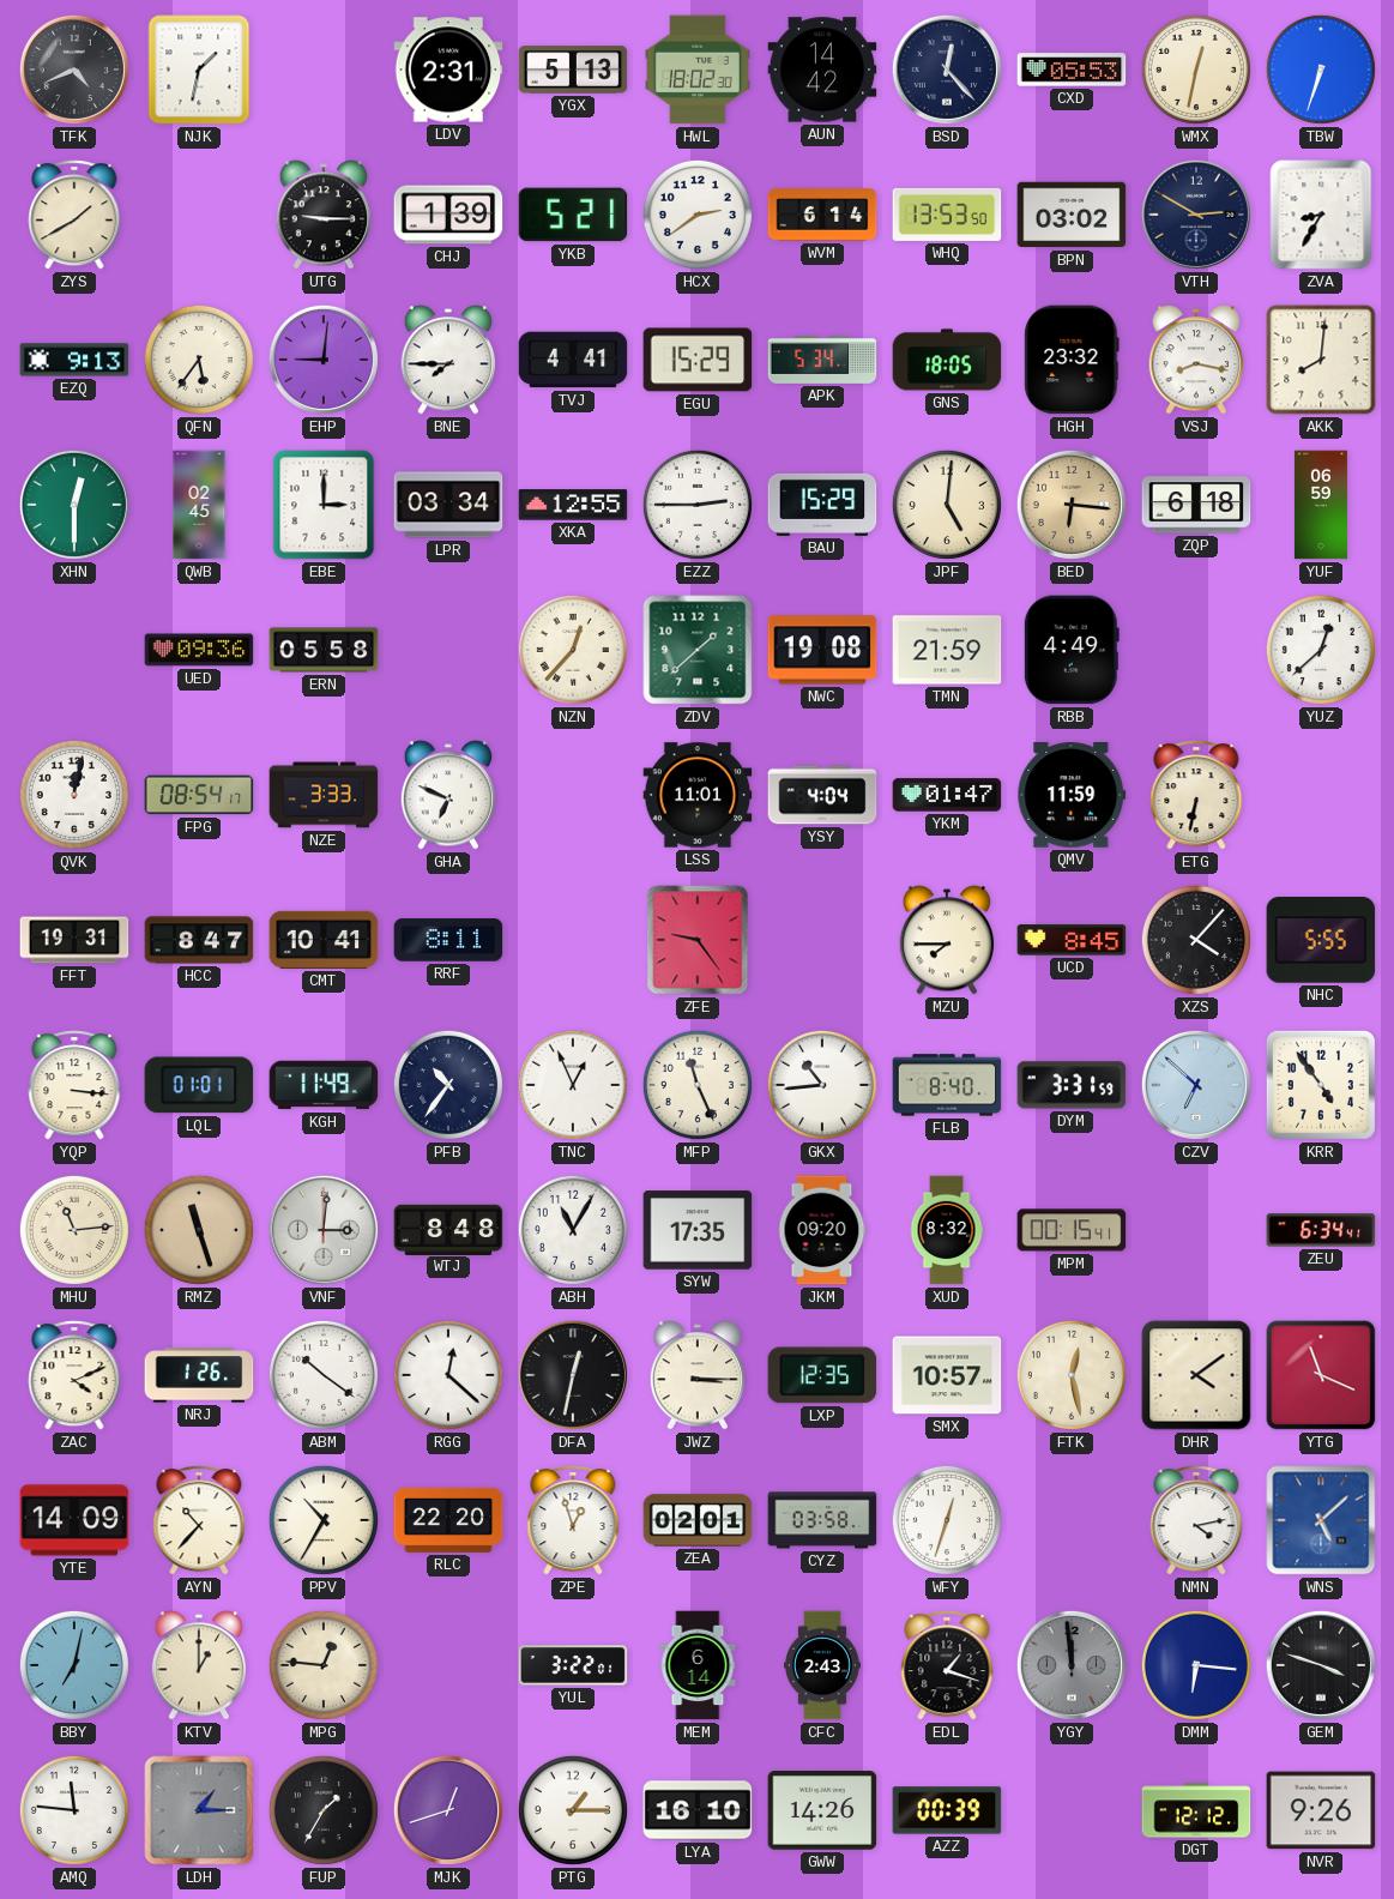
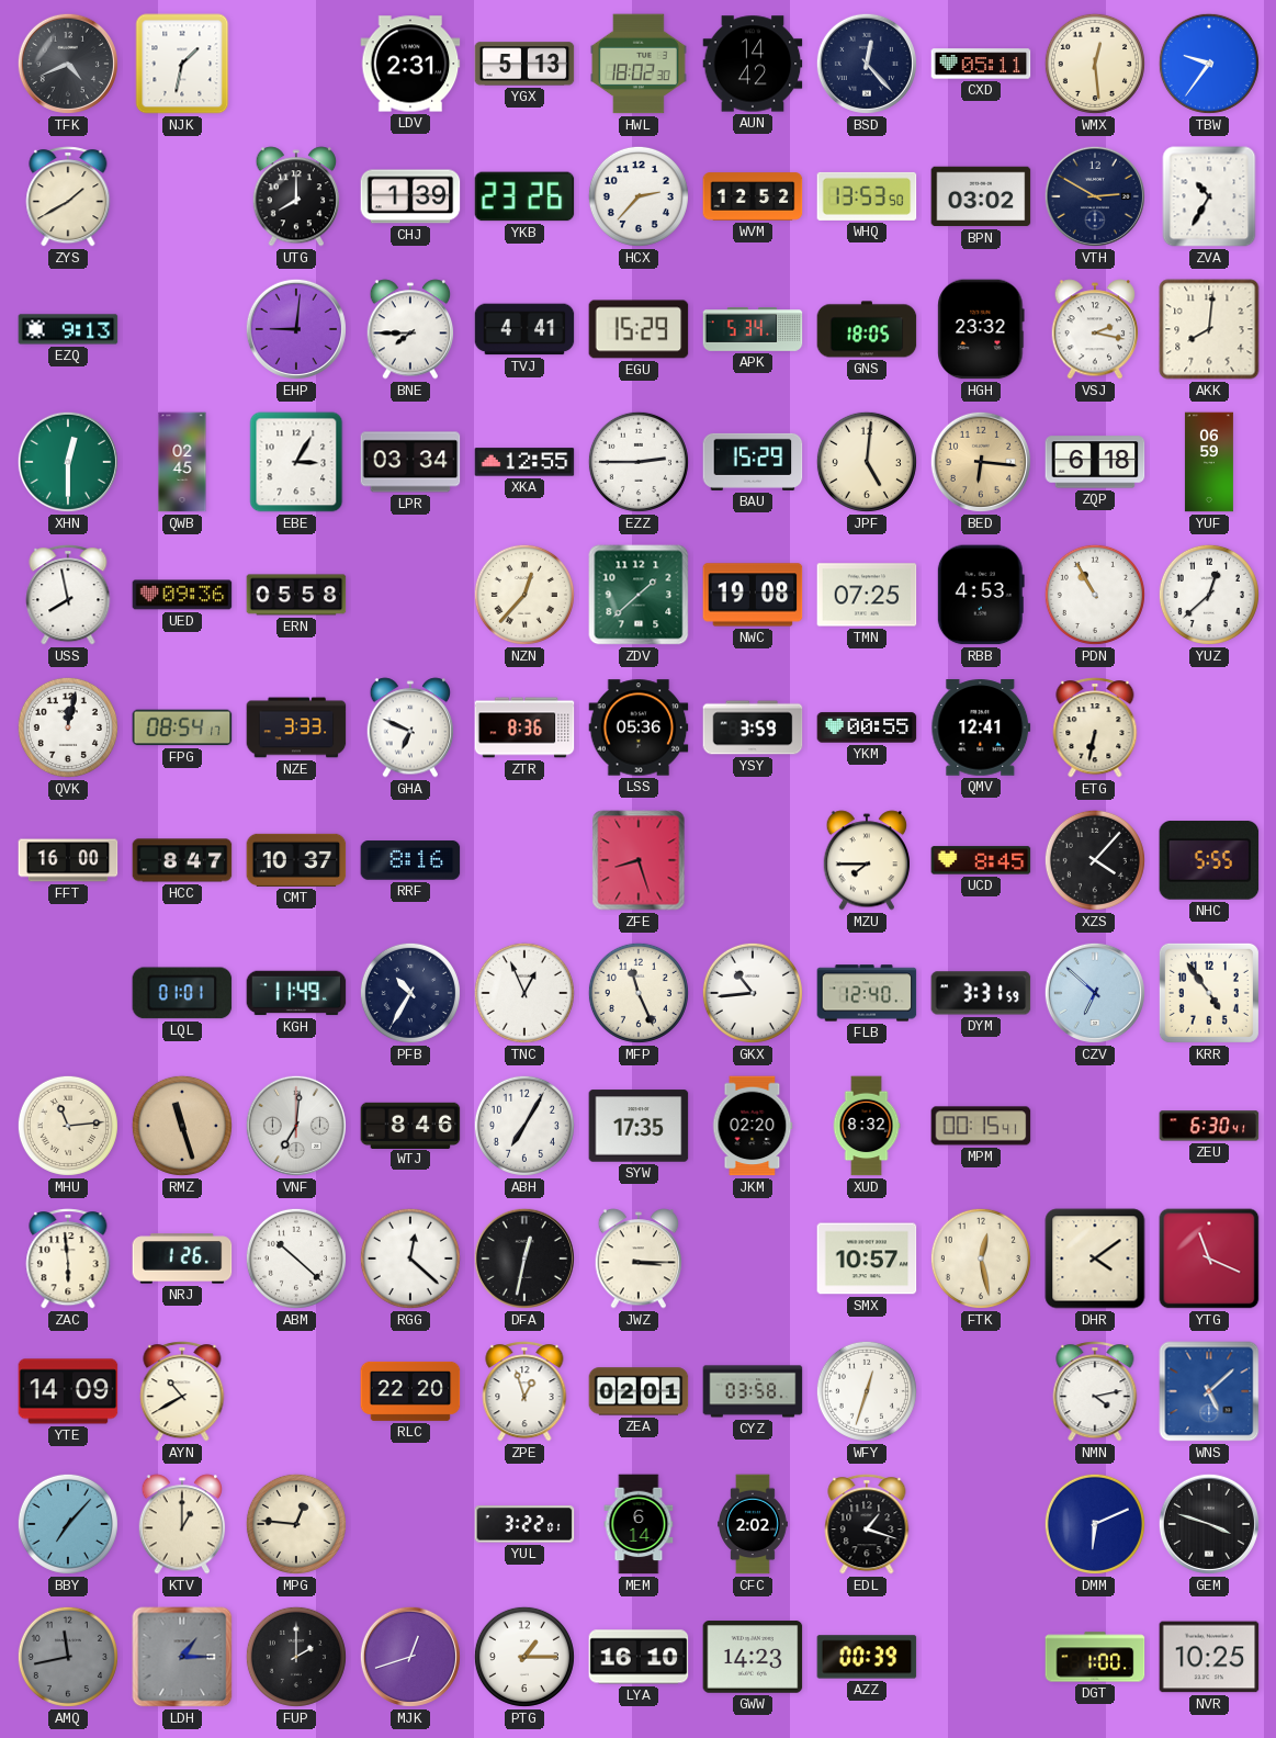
CXD: 05:53 -> 05:11 (981, 64)
WMX: 12:32 -> 12:29 (1095, 64)
TBW: 6:33 -> 9:36 (1209, 64)
UTG: 9:15 -> 8:00 (296, 196)
YKB: 5:21 -> 23:26 (524, 196)
HCX: 2:39 -> 2:37 (639, 196)
WVM: 6:14 -> 12:52 (753, 196)
ZVA: 8:35 -> 10:35 (1209, 196)
QFN: 5:36 -> none (199, 360)
VSJ: 8:17 -> 2:17 (1095, 329)
EBE: 3:00 -> 3:05 (296, 462)
USS: none -> 7:58 (68, 595)
TMN: 21:59 -> 07:25 (867, 595)
RBB: 4:49 -> 4:53 (981, 595)
PDN: none -> 10:55 (1095, 595)
ZTR: none -> 8:36 (524, 727)
LSS: 11:01 -> 05:36 (639, 727)
YSY: 4:04 -> 3:59 (753, 727)
YKM: 01:47 -> 00:55 (867, 727)
QMV: 11:59 -> 12:41 (981, 727)
FFT: 19:31 -> 16:00 (68, 860)
CMT: 10:41 -> 10:37 (296, 860)
RRF: 8:11 -> 8:16 (410, 860)
ZFE: 9:24 -> 8:27 (639, 860)
YQP: 3:16 -> none (74, 1085)
PFB: 10:36 -> 10:35 (410, 993)
FLB: 8:40 -> 12:40 (867, 993)
VNF: 3:01 -> 7:01 (296, 1126)
WTJ: 8:48 -> 8:46 (410, 1125)
ABH: 11:05 -> 7:05 (524, 1126)
JKM: 09:20 -> 02:20 (753, 1126)
ZEU: 6:34 -> 6:30 (1209, 1126)
ZAC: 4:11 -> 5:59 (68, 1259)
ABM: 10:21 -> 10:22 (296, 1259)
LXP: 12:35 -> none (822, 1375)
AYN: 10:37 -> 10:40 (182, 1391)
PPV: 10:35 -> none (324, 1520)
BBY: 7:02 -> 7:07 (68, 1524)
CFC: 2:43 -> 2:02 (754, 1524)
YGY: 11:59 -> none (1072, 1665)
DMM: 6:16 -> 6:11 (1095, 1524)
AMQ: 11:46 -> 11:43 (68, 1657)
AMQ dial: white -> grey (68, 1657)
FUP: 1:35 -> 2:00 (296, 1657)
GWW: 14:26 -> 14:23 (753, 1657)
DGT: 12:12 -> 1:00 (1095, 1657)
NVR: 9:26 -> 10:25 (1209, 1657)
